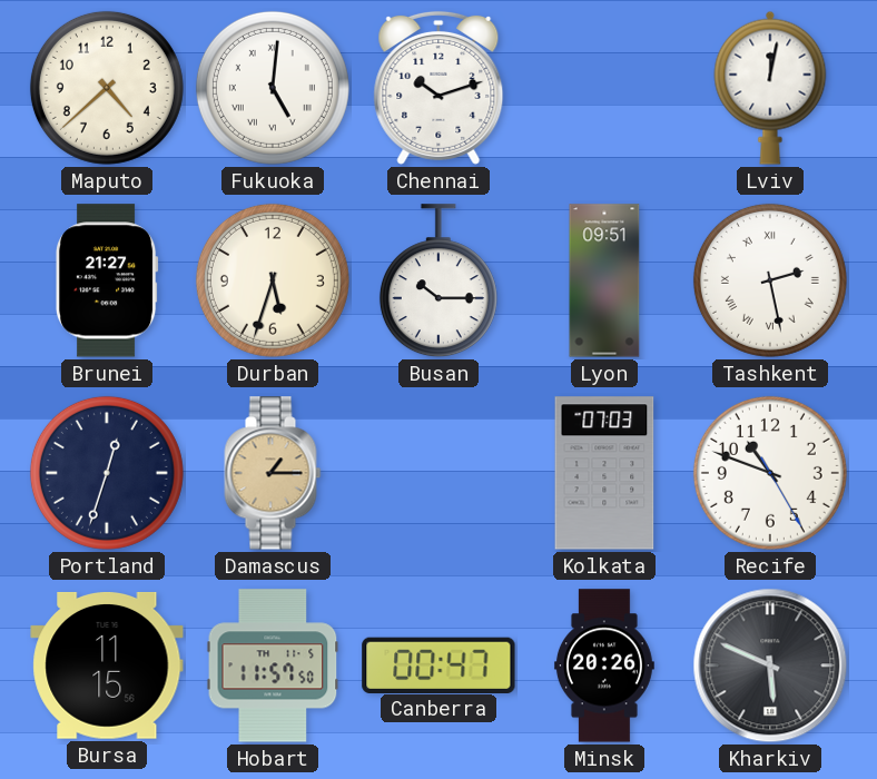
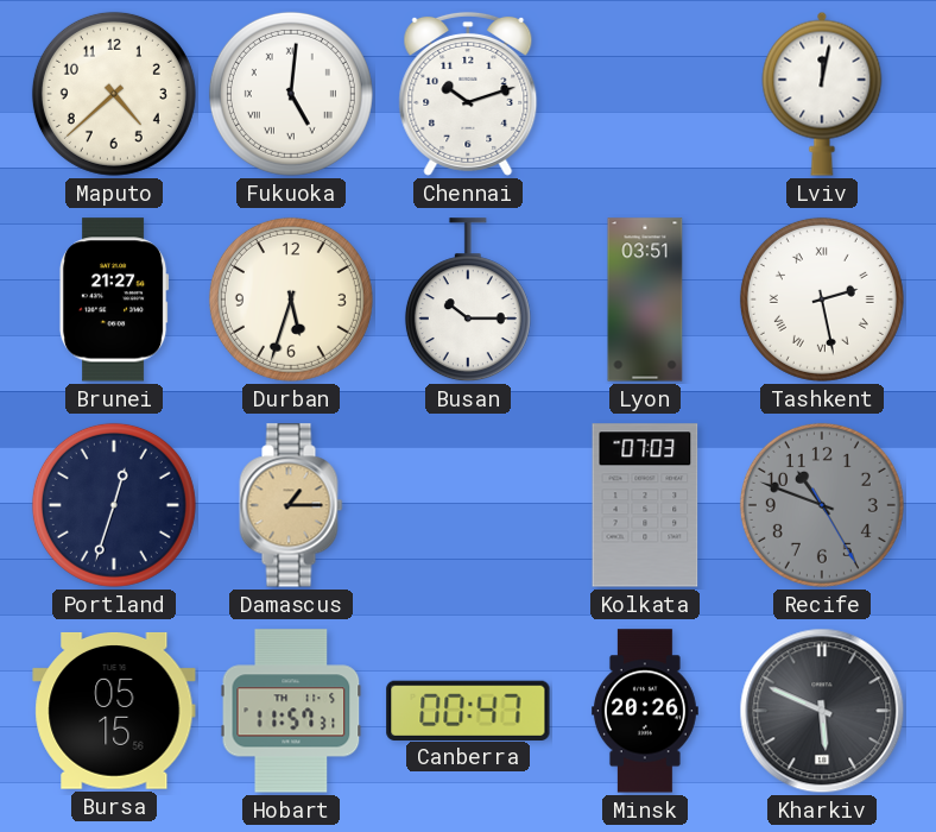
Lyon: 09:51 -> 03:51 (645, 300)
Recife dial: white -> grey (822, 505)
Bursa: 11:15 -> 05:15 (114, 711)
Hobart: 11:57:50 -> 11:57:31 (291, 711)
